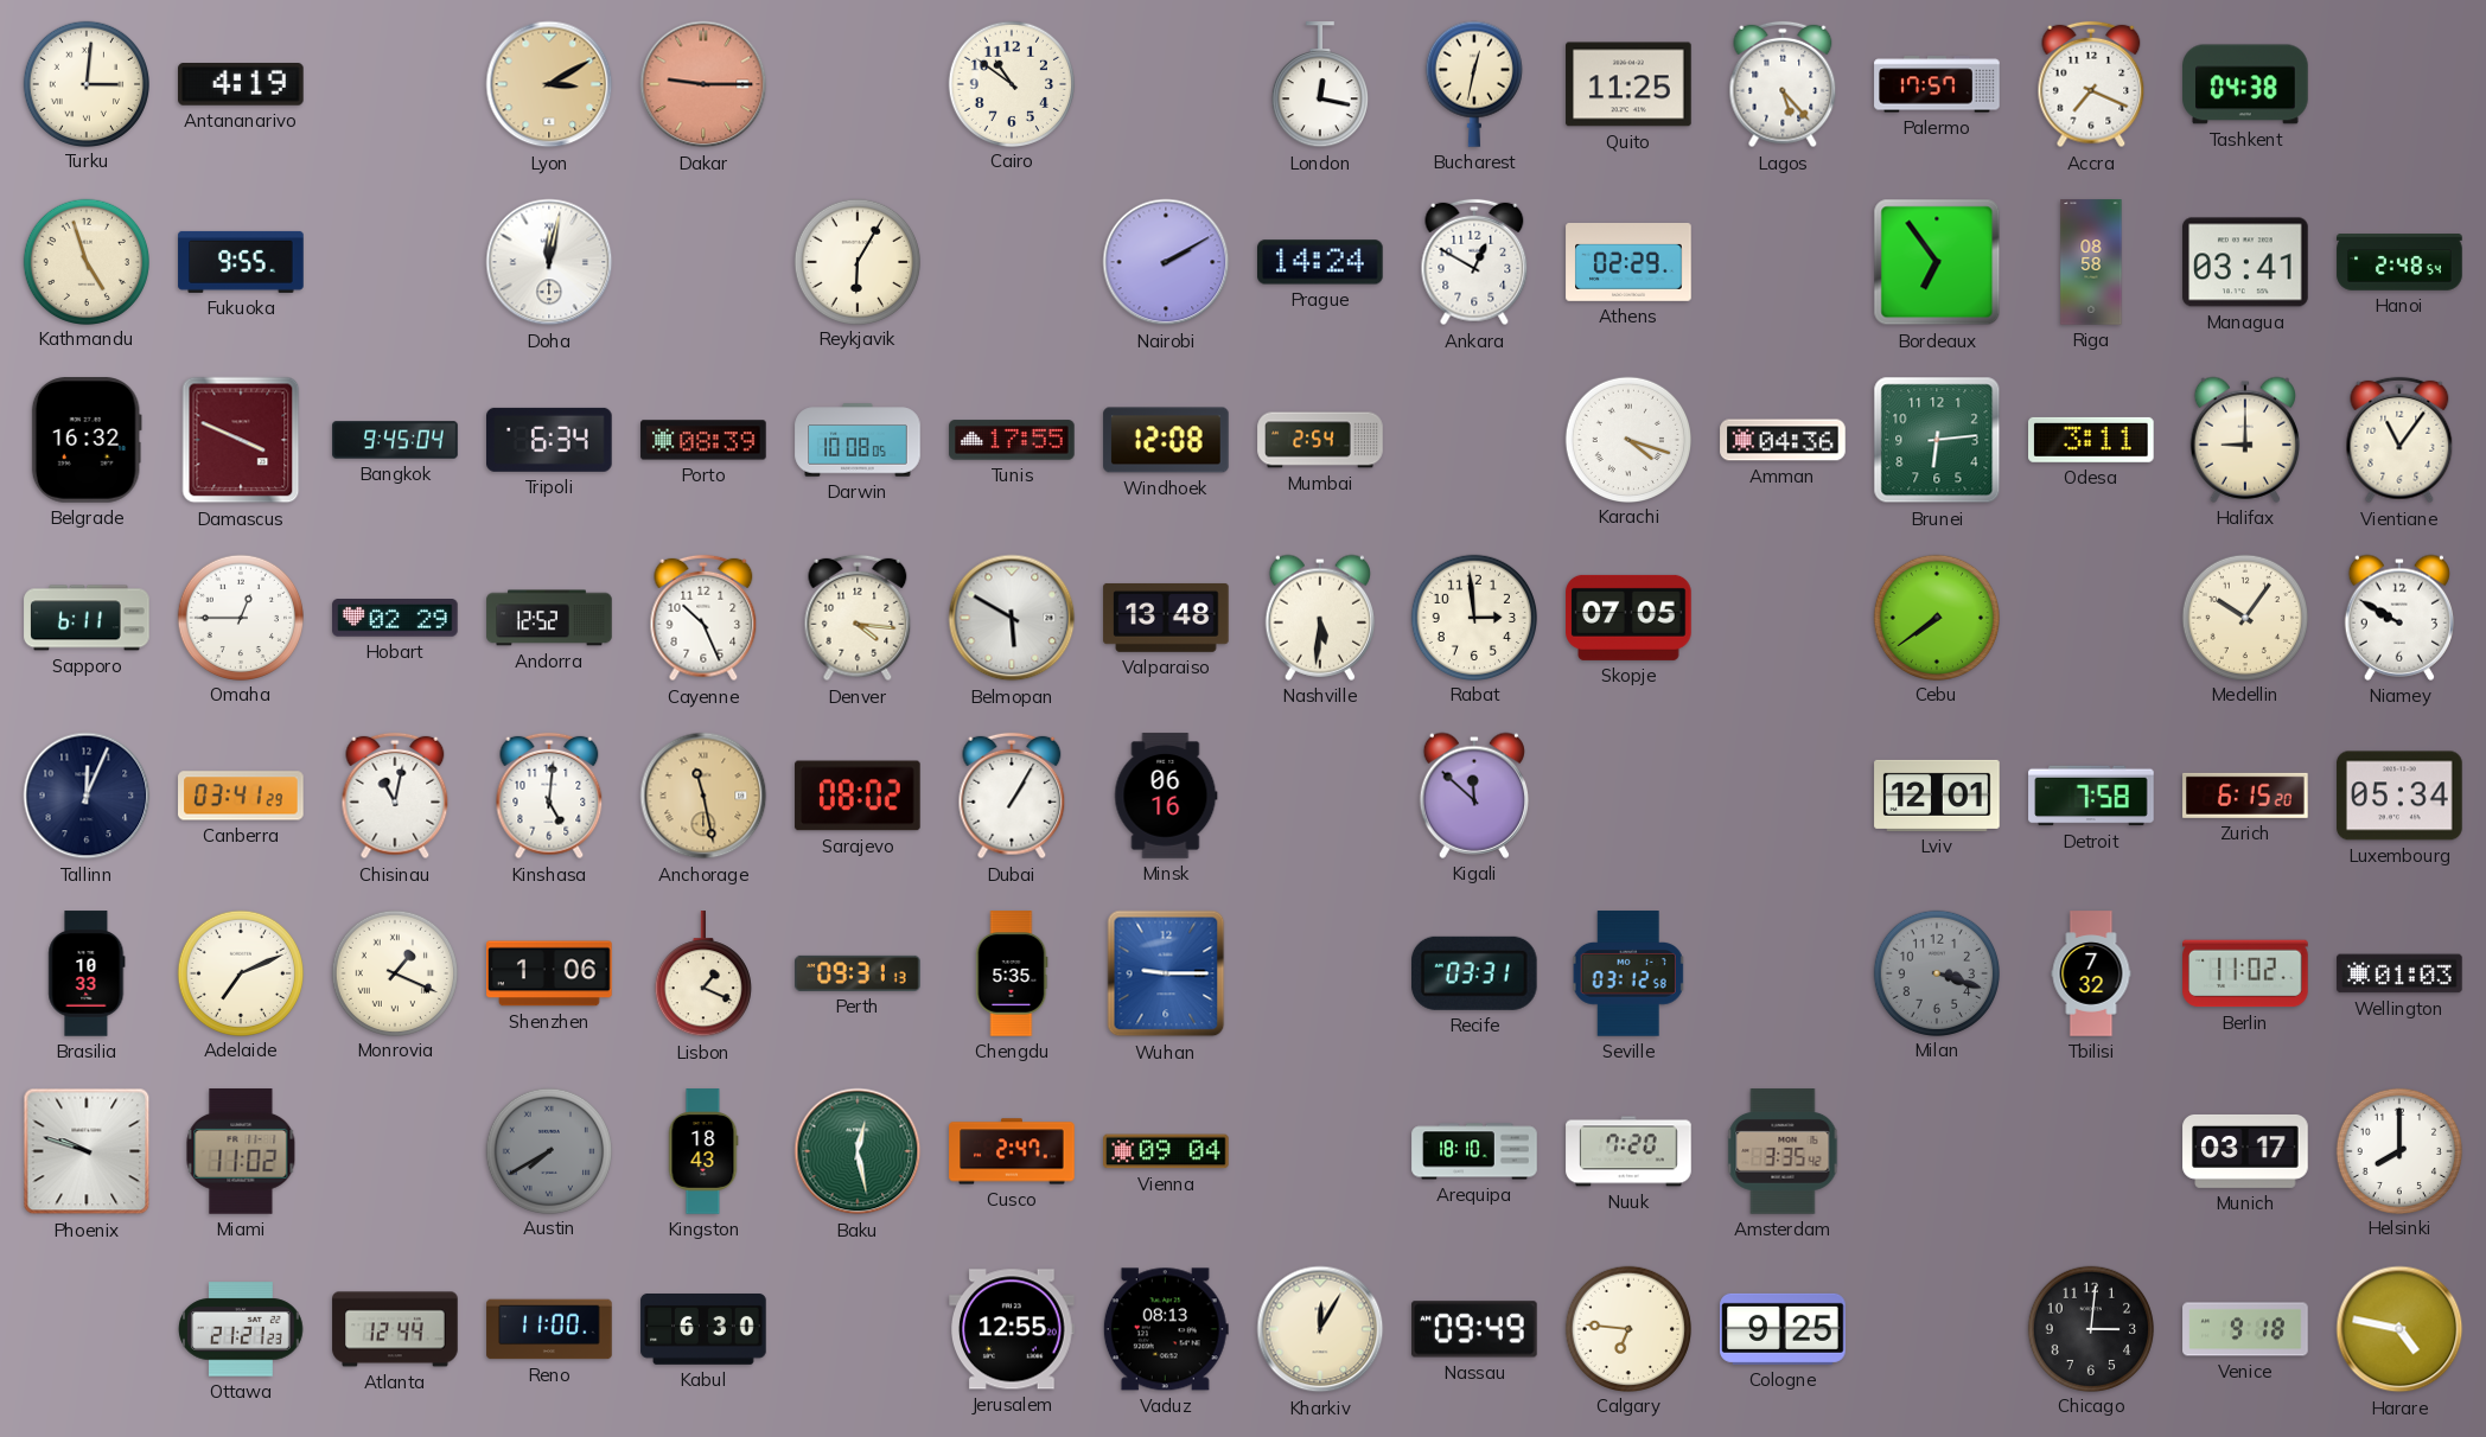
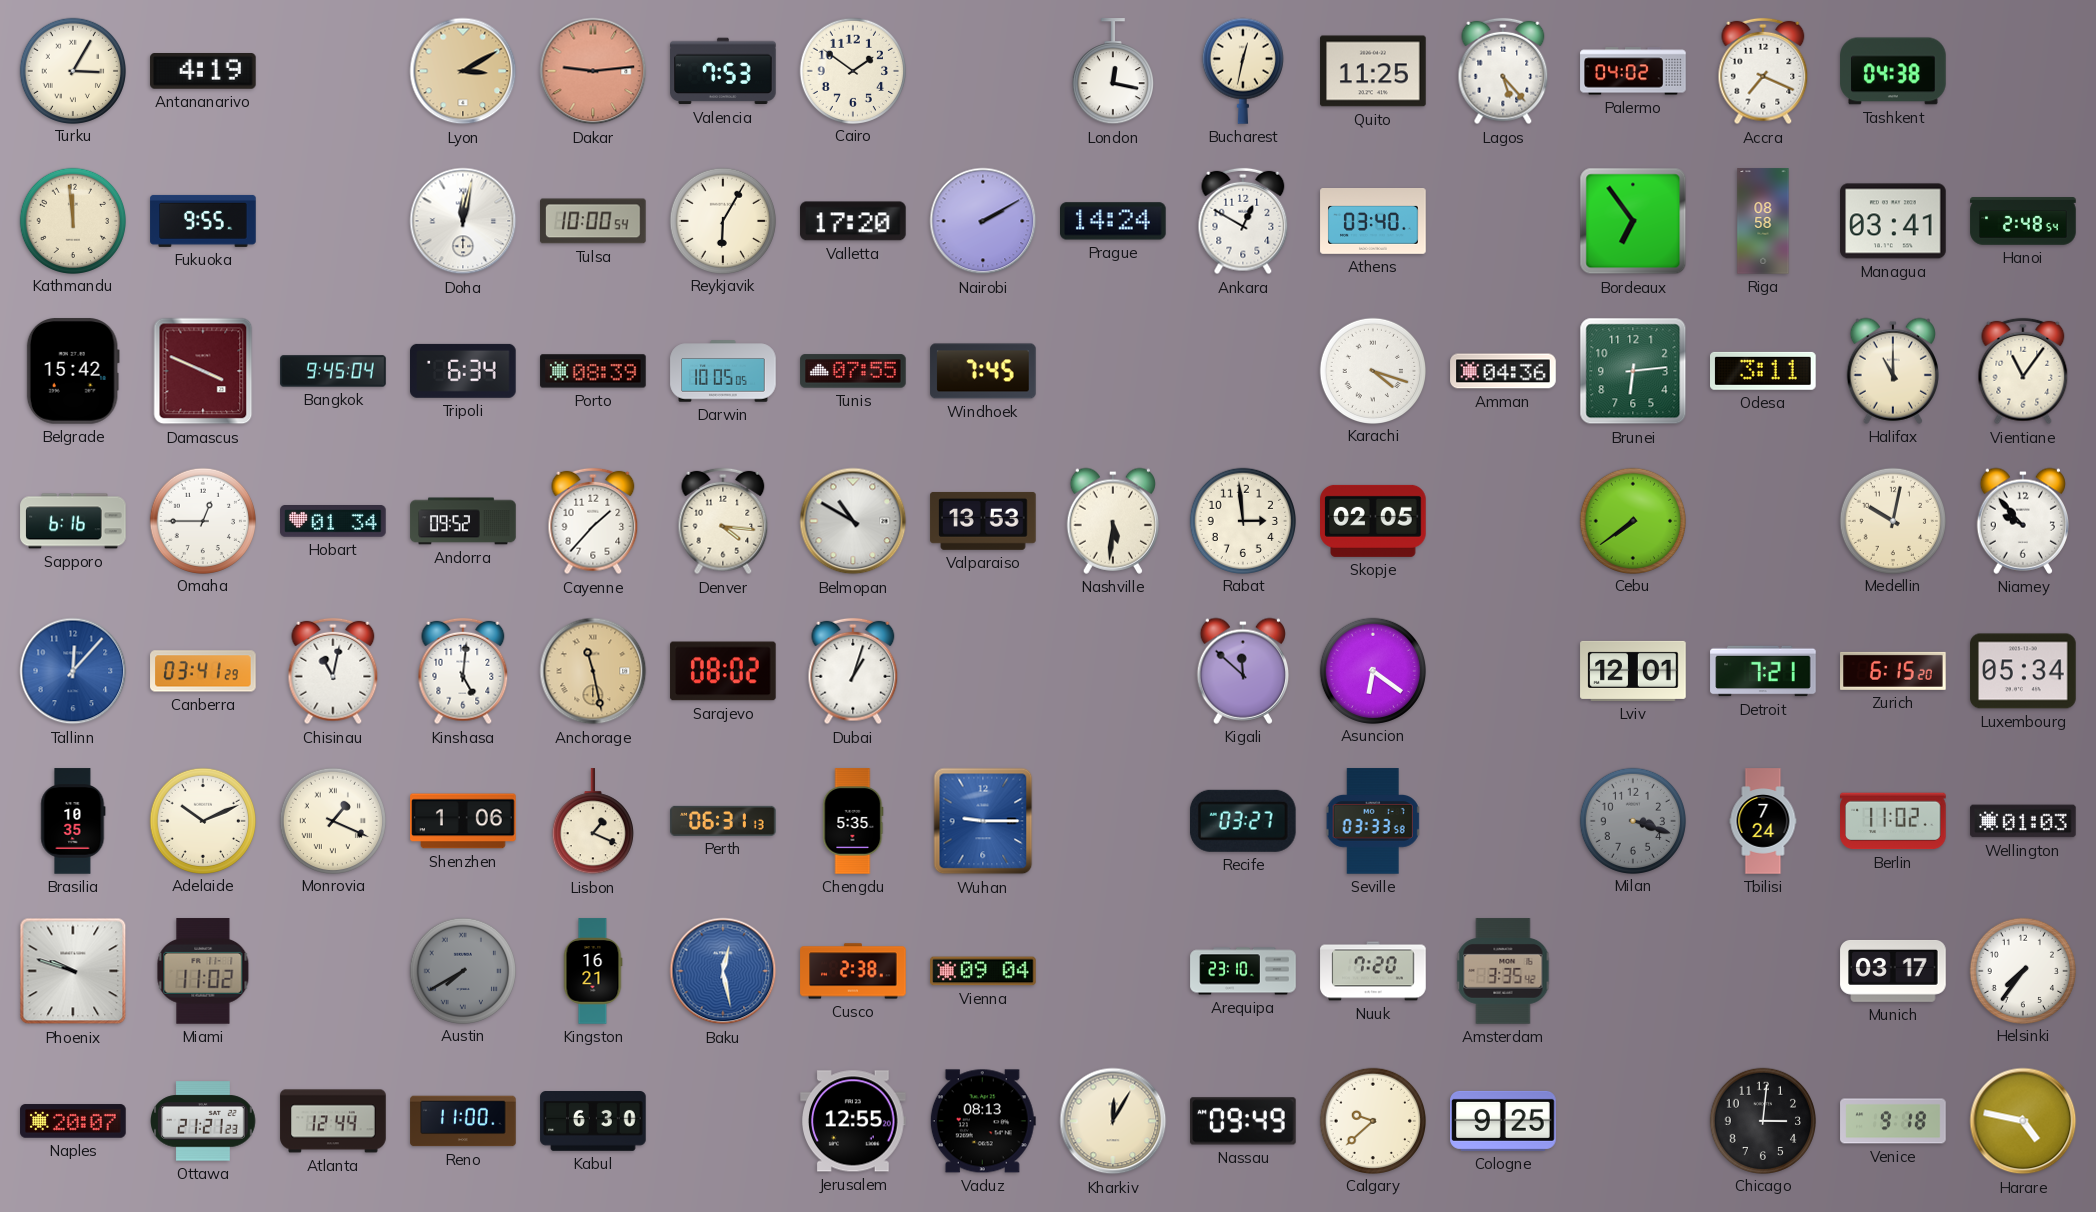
Turku: 3:01 -> 3:05 (72, 70)
Dakar: 9:15 -> 9:14 (593, 71)
Valencia: none -> 7:53 (723, 71)
Cairo: 10:51 -> 1:51 (852, 70)
Palermo: 17:57 -> 04:02 (1633, 71)
Kathmandu: 4:57 -> 11:59 (72, 220)
Tulsa: none -> 10:00 (593, 221)
Valletta: none -> 17:20 (853, 221)
Athens: 02:29 -> 03:40 (1373, 222)
Belgrade: 16:32 -> 15:42 (73, 371)
Darwin: 10:08 -> 10:05 (723, 371)
Tunis: 17:55 -> 07:55 (853, 371)
Windhoek: 12:08 -> 7:45 (983, 371)
Mumbai: 2:54 -> none (1320, 440)
Halifax: 9:00 -> 11:00 (1892, 371)
Sapporo: 6:11 -> 6:16 (73, 521)
Hobart: 02:29 -> 01:34 (333, 521)
Andorra: 12:52 -> 09:52 (463, 521)
Cayenne: 10:26 -> 1:37 (593, 521)
Belmopan: 5:50 -> 10:50 (853, 521)
Valparaiso: 13:48 -> 13:53 (983, 521)
Skopje: 07:05 -> 02:05 (1373, 521)
Medellin: 10:06 -> 10:02 (1892, 520)
Niamey: 9:50 -> 9:53 (2022, 521)
Tallinn: 12:04 -> 12:07 (73, 671)
Tallinn dial: navy -> blue (73, 671)
Dubai: 1:05 -> 1:03 (853, 671)
Minsk: 06:16 -> none (1166, 796)
Asuncion: none -> 6:21 (1372, 670)
Detroit: 7:58 -> 7:21 (1763, 671)
Brasilia: 10:33 -> 10:35 (73, 821)
Adelaide: 7:11 -> 10:11 (202, 820)
Perth: 09:31 -> 06:31 (723, 821)
Recife: 03:31 -> 03:27 (1243, 821)
Seville: 03:12 -> 03:33 (1373, 821)
Tbilisi: 7:32 -> 7:24 (1763, 821)
Kingston: 18:43 -> 16:21 (593, 971)
Baku dial: green -> blue (723, 971)
Cusco: 2:47 -> 2:38 (853, 971)
Arequipa: 18:10 -> 23:10 (1243, 971)
Helsinki: 8:00 -> 7:36 (2022, 970)
Naples: none -> 20:07 (73, 1121)
Calgary: 6:46 -> 9:38 (1372, 1120)
